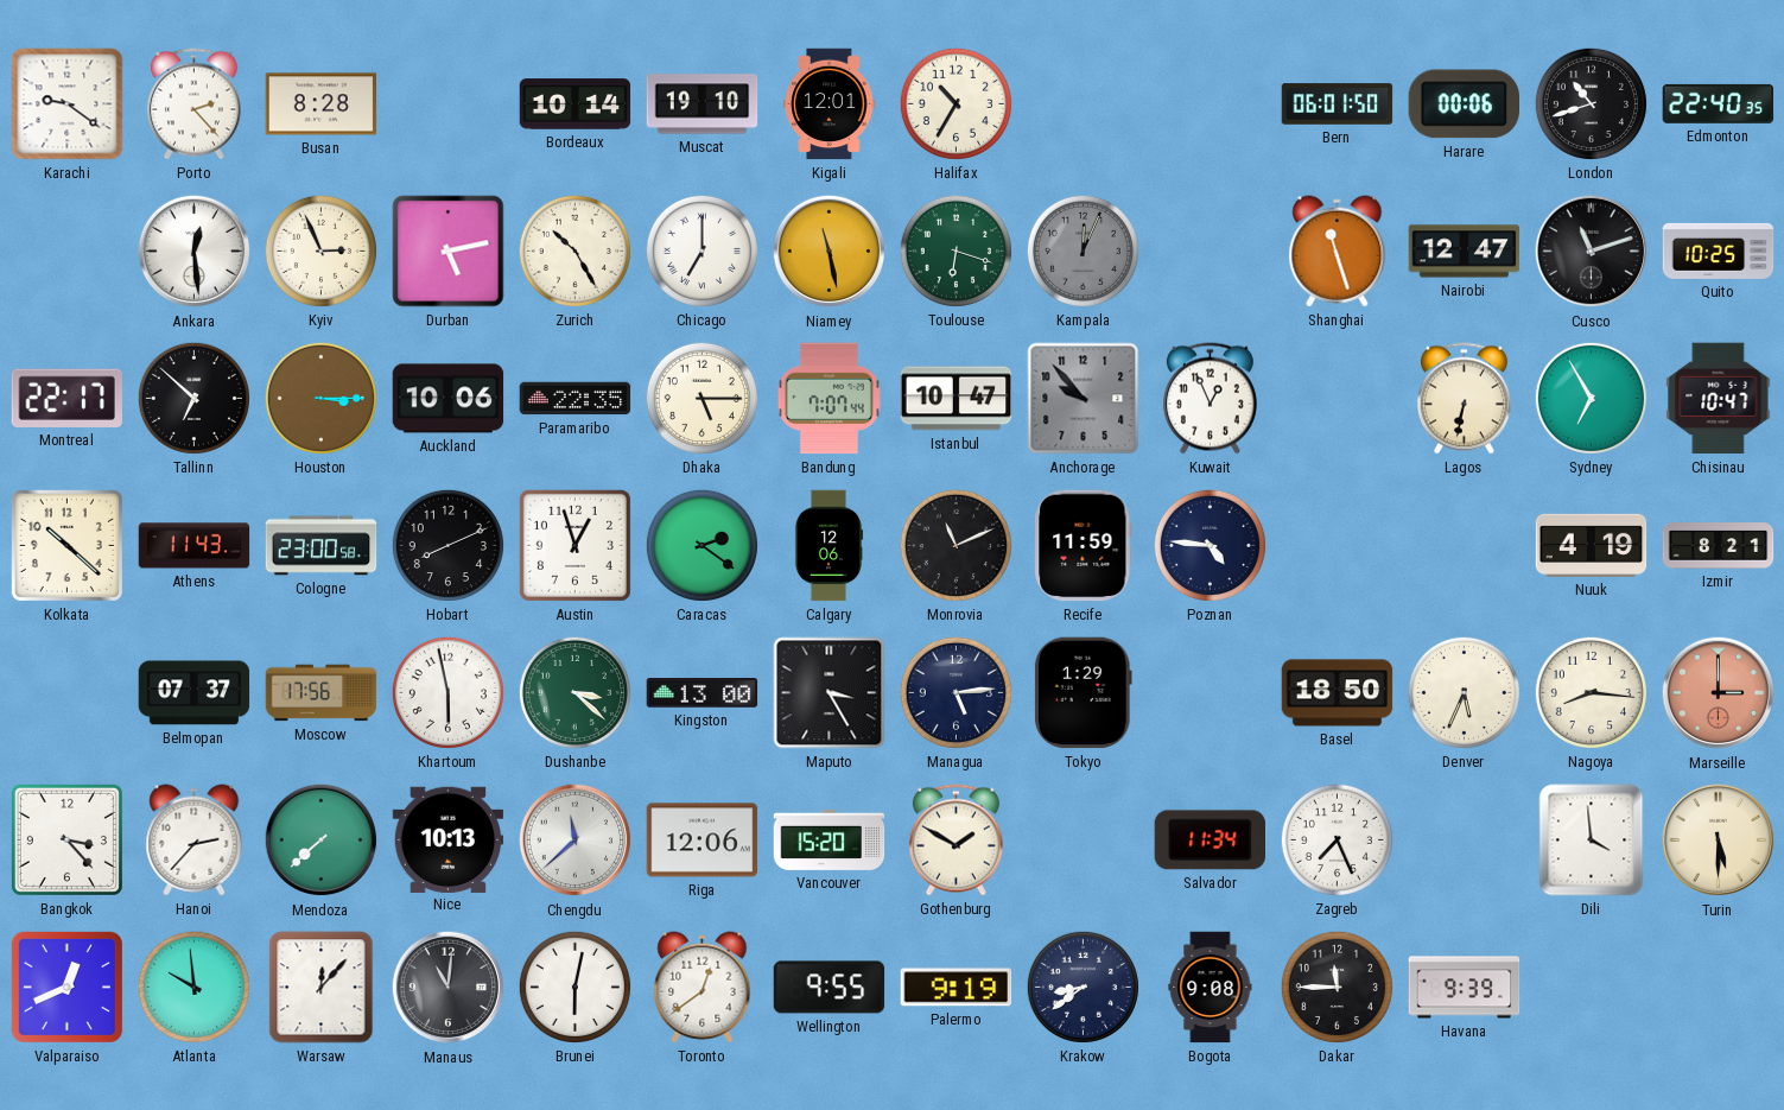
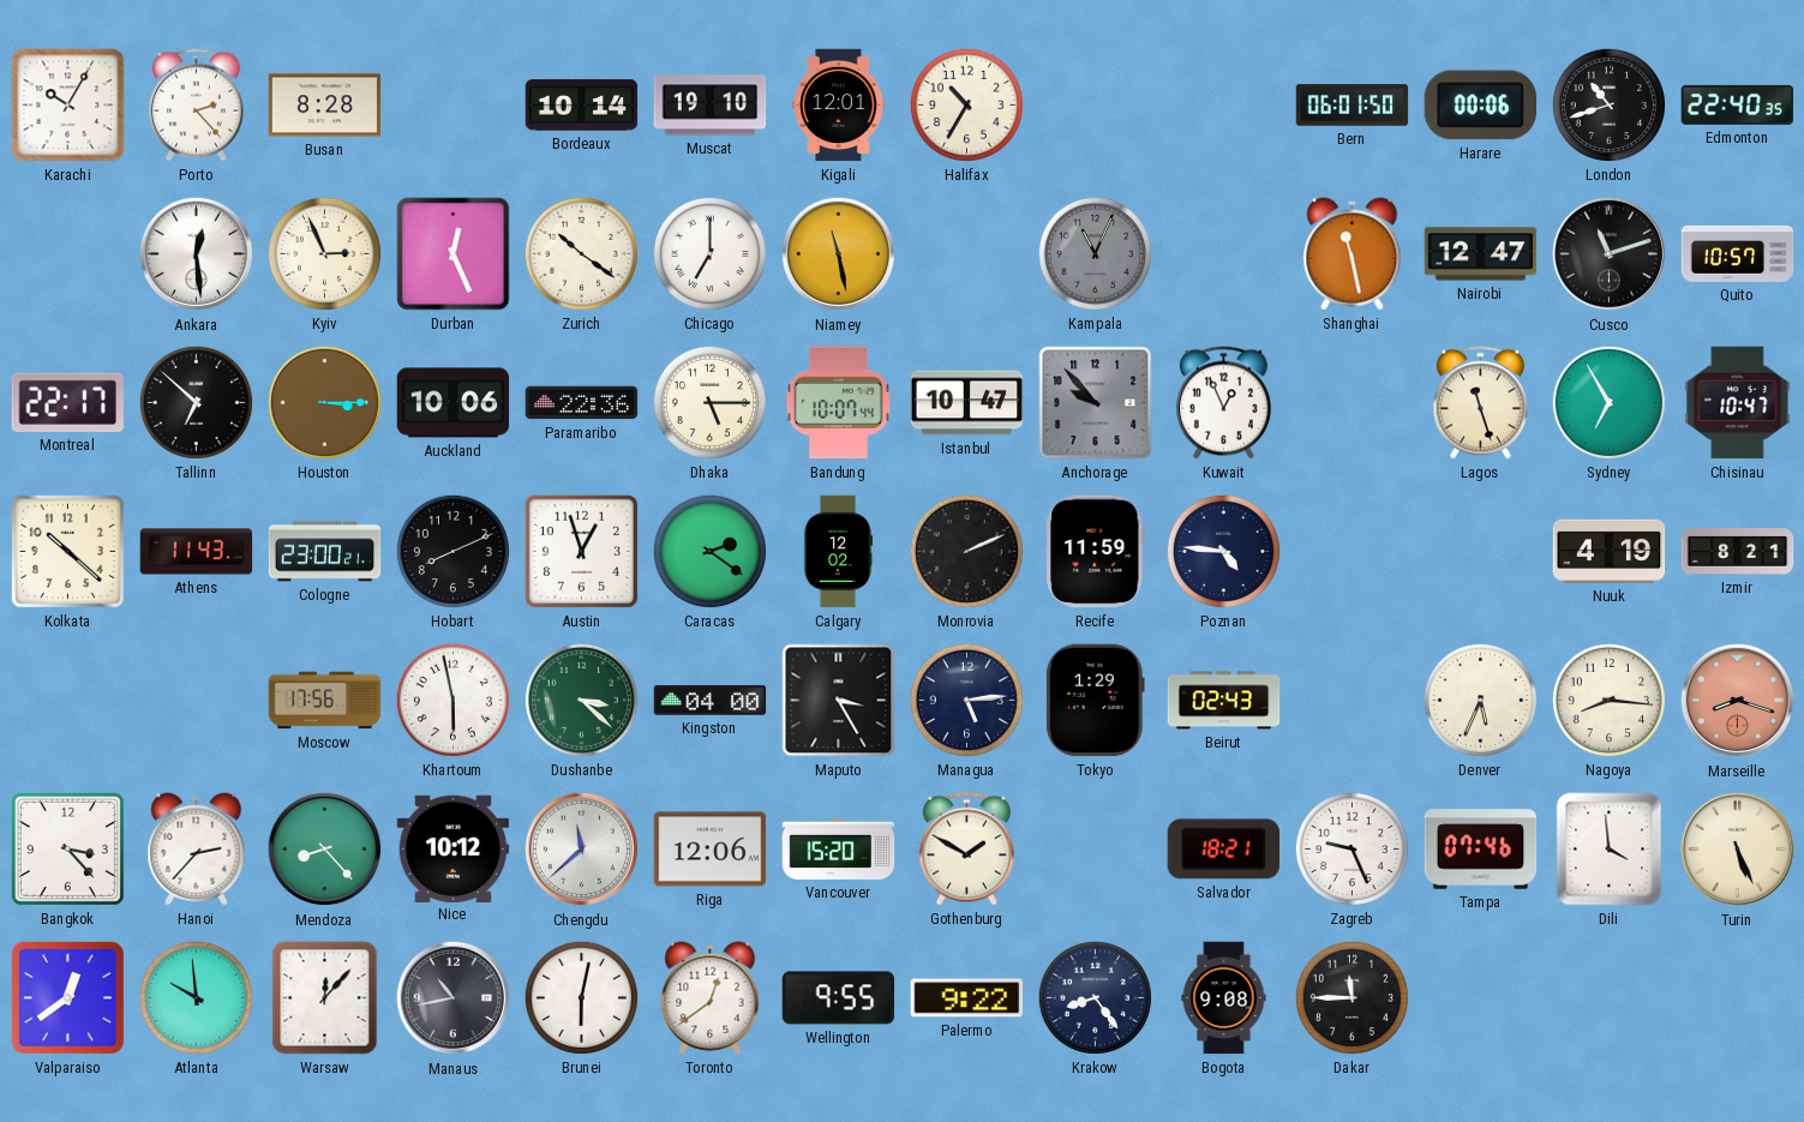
Karachi: 9:21 -> 10:05 (68, 106)
Durban: 5:13 -> 12:26 (454, 254)
Zurich: 10:25 -> 10:21 (581, 253)
Toulouse: 6:18 -> none (956, 250)
Kampala: 12:04 -> 11:04 (1095, 253)
Shanghai: 11:27 -> 11:28 (1353, 254)
Quito: 10:25 -> 10:57 (1738, 253)
Paramaribo: 22:35 -> 22:36 (582, 403)
Bandung: 7:07 -> 10:07 (838, 403)
Lagos: 6:32 -> 11:27 (1480, 403)
Cologne: 23:00:58 -> 23:00:21 (325, 552)
Calgary: 12:06 -> 12:02 (837, 552)
Monrovia: 11:11 -> 2:11 (966, 551)
Belmopan: 07:37 -> none (195, 693)
Kingston: 13:00 -> 04:00 (711, 701)
Beirut: none -> 02:43 (1224, 701)
Basel: 18:50 -> none (1338, 693)
Marseille: 3:00 -> 8:18 (1738, 701)
Mendoza: 7:38 -> 8:23 (325, 850)
Nice: 10:13 -> 10:12 (454, 848)
Salvador: 11:34 -> 18:21 (1224, 850)
Zagreb: 7:26 -> 9:26 (1351, 848)
Tampa: none -> 07:46 (1481, 850)
Turin: 5:30 -> 5:26 (1738, 850)
Valparaiso: 12:41 -> 12:39 (67, 997)
Manaus: 11:01 -> 10:43 (454, 998)
Palermo: 9:19 -> 9:22 (967, 998)
Krakow: 8:39 -> 8:24 (1095, 997)
Havana: 9:39 -> none (1465, 988)
